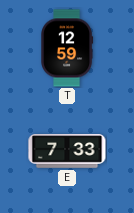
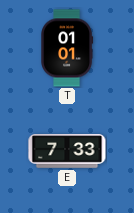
T: 12:59 -> 01:01 (67, 48)
